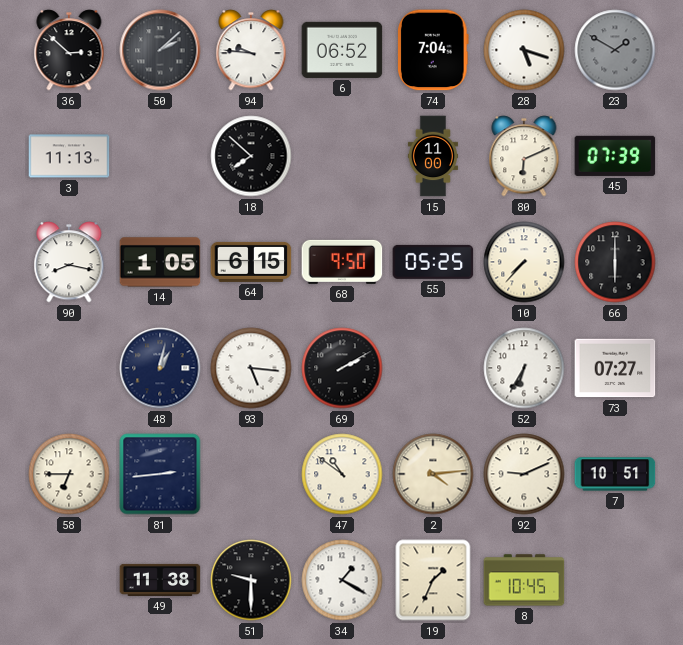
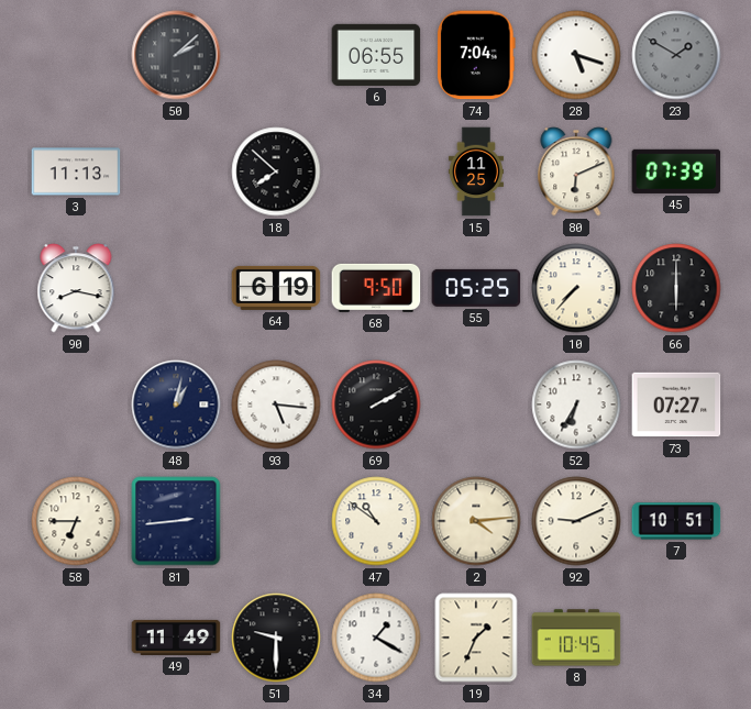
36: 2:52 -> none (69, 50)
94: 9:46 -> none (251, 50)
6: 06:52 -> 06:55 (376, 55)
15: 11:00 -> 11:25 (475, 171)
14: 1:05 -> none (160, 262)
64: 6:15 -> 6:19 (276, 288)
49: 11:38 -> 11:49 (176, 638)
